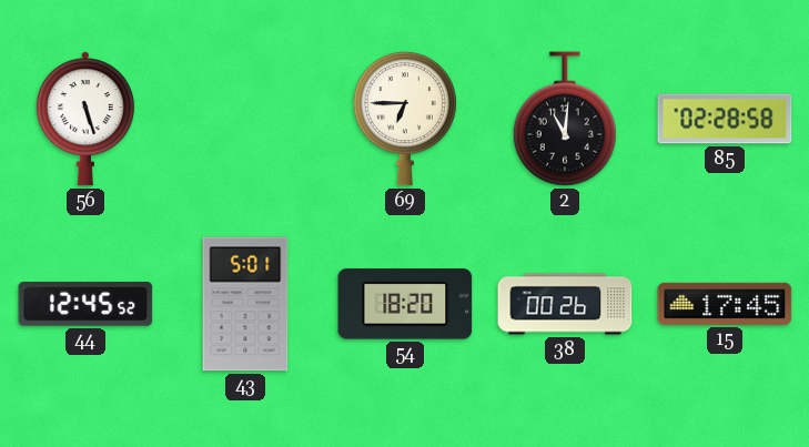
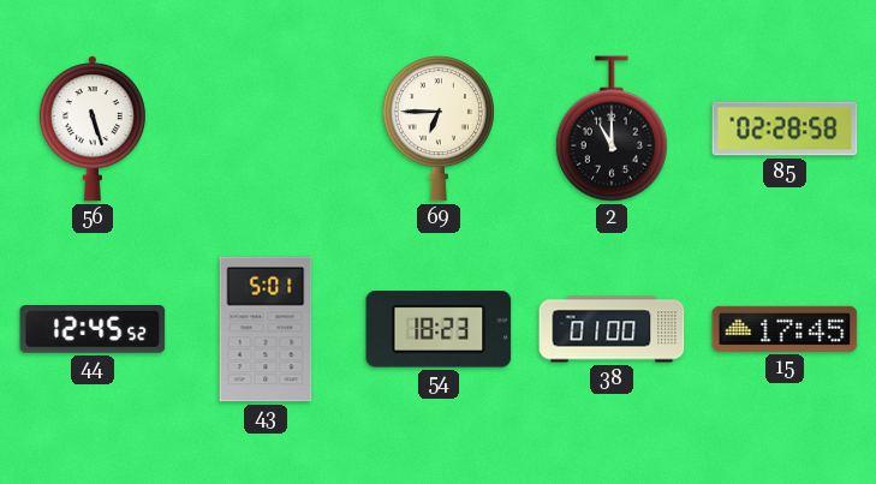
2: 11:01 -> 11:00 (612, 129)
54: 18:20 -> 18:23 (439, 329)
38: 00:26 -> 01:00 (612, 329)
